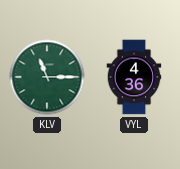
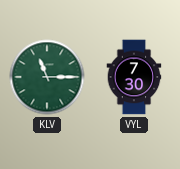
VYL: 4:36 -> 7:30 (134, 77)
